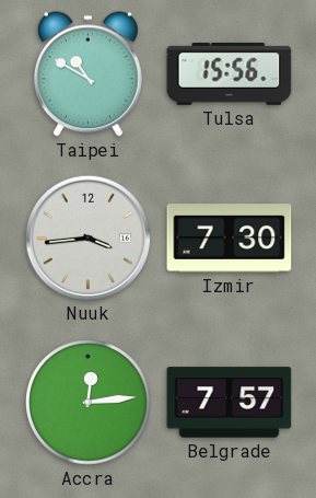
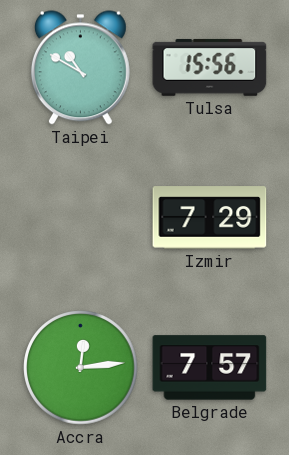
Nuuk: 3:44 -> none (87, 238)
Izmir: 7:30 -> 7:29 (210, 218)
